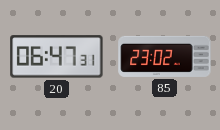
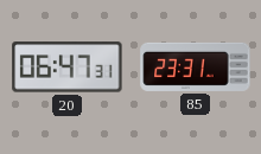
85: 23:02 -> 23:31 (196, 66)
